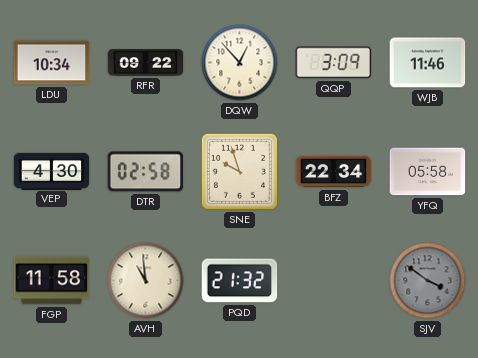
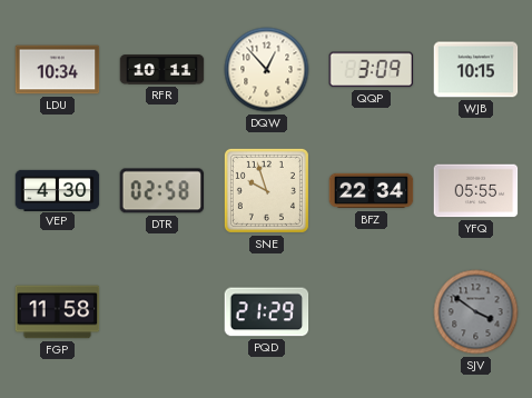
RFR: 09:22 -> 10:11 (162, 70)
WJB: 11:46 -> 10:15 (476, 70)
YFQ: 05:58 -> 05:55 (476, 191)
AVH: 10:59 -> none (146, 281)
PQD: 21:32 -> 21:29 (267, 312)
